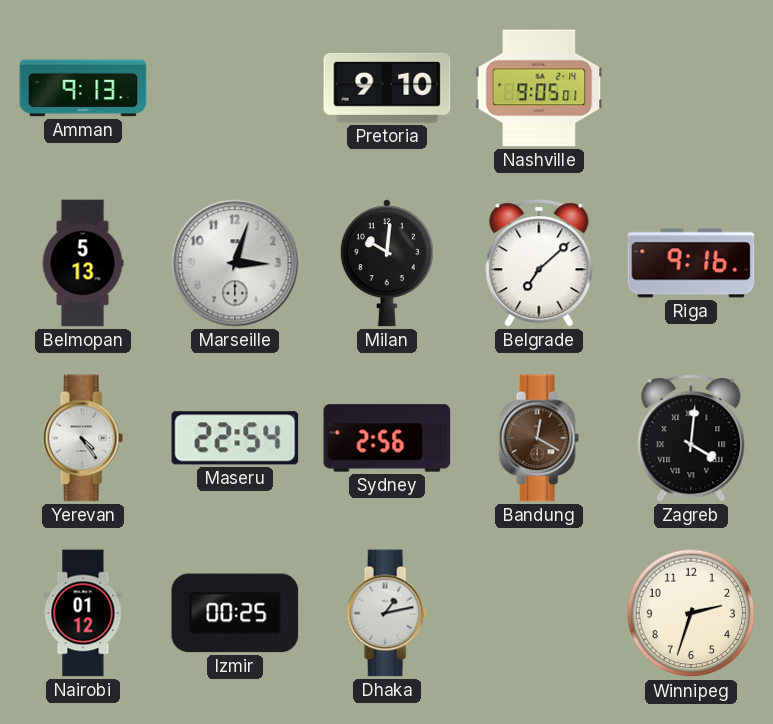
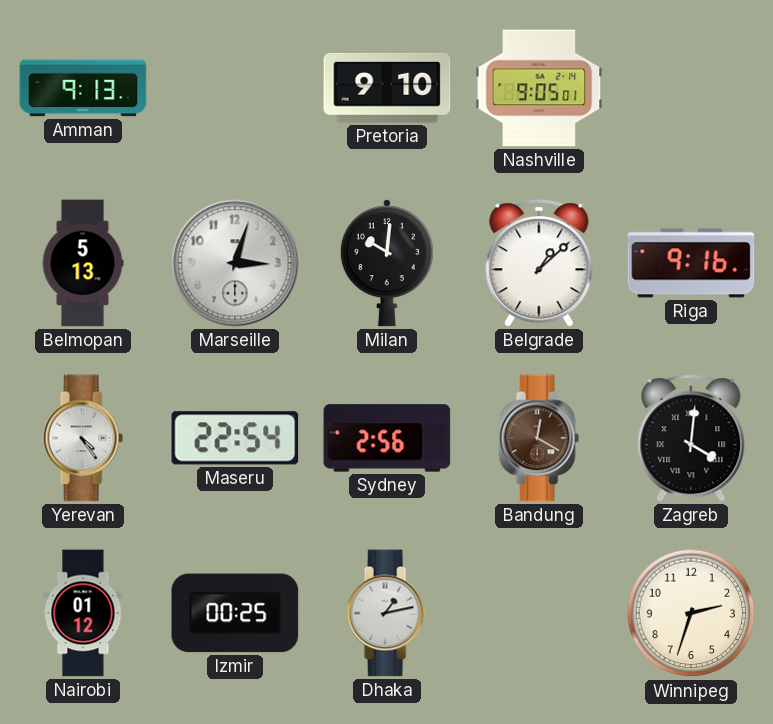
Belgrade: 7:08 -> 1:08 (539, 263)
